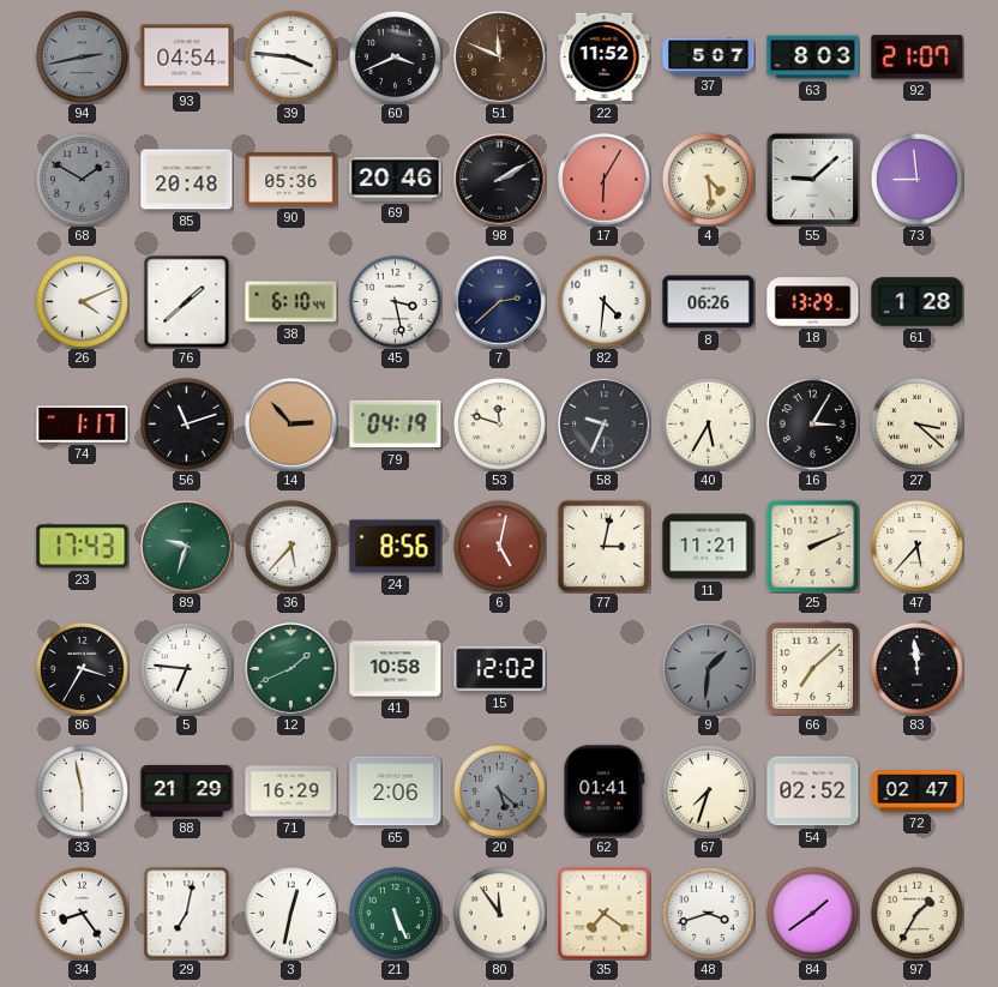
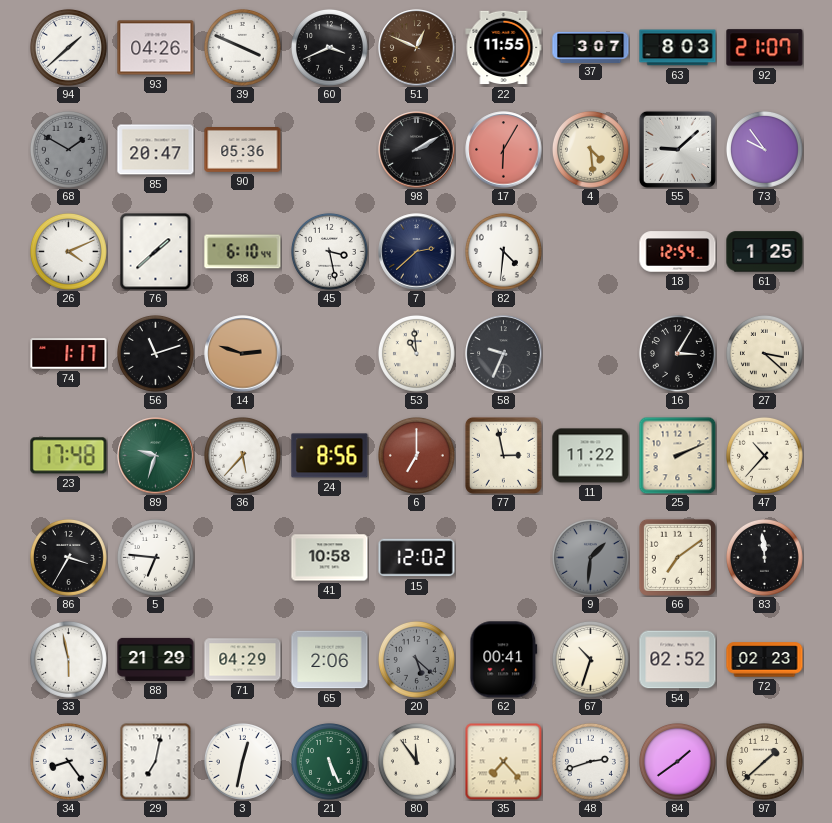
94: 2:43 -> 1:38 (68, 47)
94 dial: grey -> white (68, 47)
93: 04:54 -> 04:26 (156, 48)
39: 3:46 -> 3:49 (242, 47)
51: 11:49 -> 12:49 (417, 48)
22: 11:52 -> 11:55 (504, 48)
37: 5:07 -> 3:07 (591, 47)
85: 20:48 -> 20:47 (156, 150)
69: 20:46 -> none (396, 180)
73: 8:59 -> 9:54 (764, 149)
8: 06:26 -> none (709, 302)
18: 13:29 -> 12:54 (678, 252)
61: 1:28 -> 1:25 (765, 252)
14: 2:53 -> 2:48 (243, 354)
79: 04:19 -> none (396, 425)
53: 11:48 -> 10:59 (416, 353)
40: 5:35 -> none (708, 423)
23: 17:43 -> 17:48 (69, 456)
6: 5:02 -> 7:00 (416, 455)
77: 3:02 -> 2:58 (503, 455)
11: 11:21 -> 11:22 (591, 456)
47: 5:37 -> 10:37 (764, 455)
12: 1:41 -> none (291, 669)
66: 7:08 -> 7:09 (677, 557)
71: 16:29 -> 04:29 (243, 660)
62: 01:41 -> 00:41 (504, 660)
67: 7:33 -> 10:33 (590, 659)
72: 02:47 -> 02:23 (765, 660)
35: 7:21 -> 7:23 (503, 761)
48: 3:42 -> 2:42 (590, 761)
97: 1:35 -> 1:38 (764, 761)
